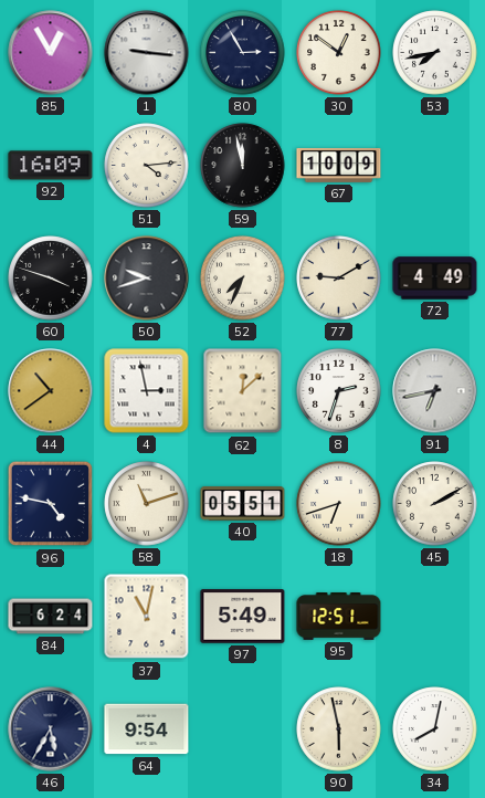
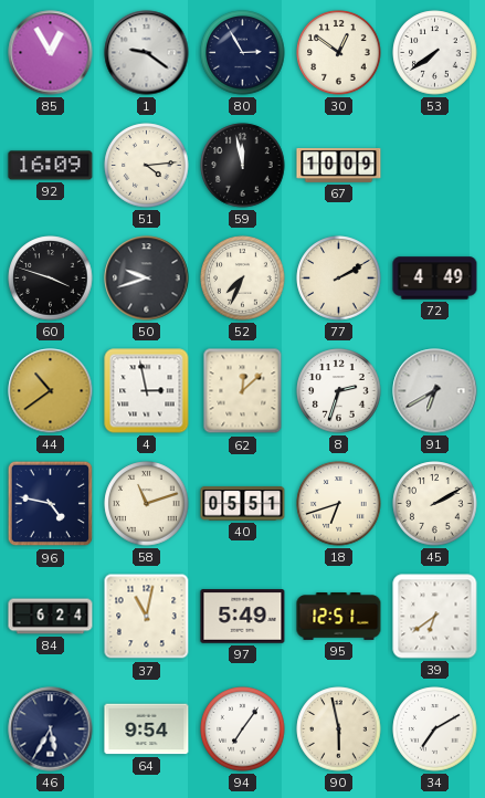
1: 9:16 -> 9:21 (147, 53)
53: 7:43 -> 7:39 (435, 53)
77: 9:10 -> 2:10 (339, 279)
91: 6:43 -> 6:40 (435, 391)
39: none -> 6:39 (435, 617)
94: none -> 7:06 (243, 729)
34: 8:02 -> 7:10 (435, 729)
